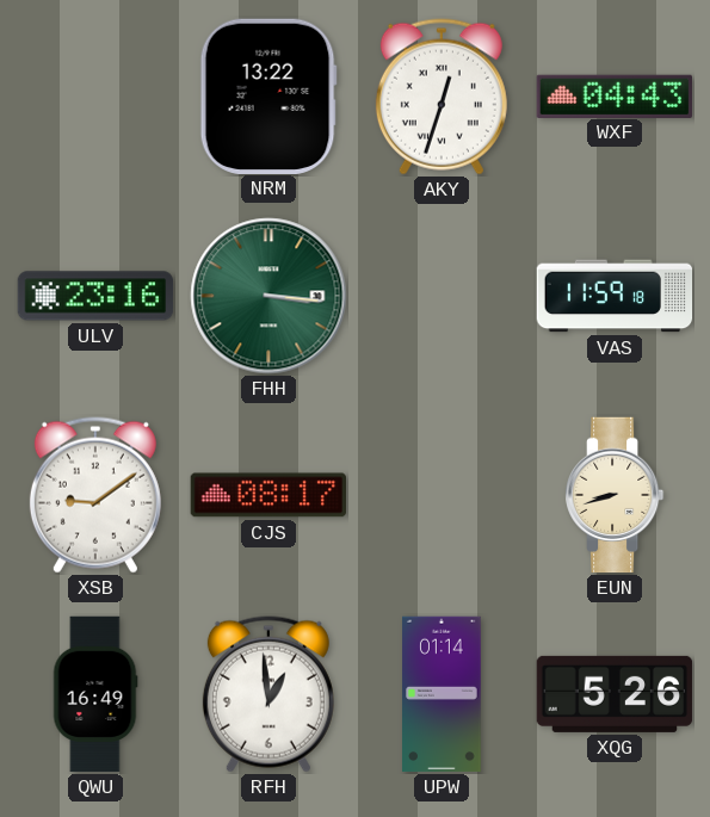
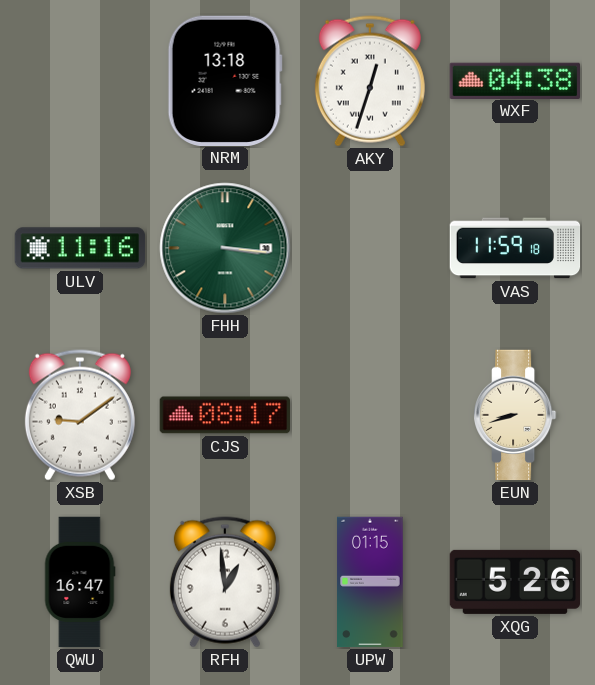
NRM: 13:22 -> 13:18 (225, 80)
WXF: 04:43 -> 04:38 (515, 80)
ULV: 23:16 -> 11:16 (80, 248)
QWU: 16:49 -> 16:47 (80, 582)
UPW: 01:14 -> 01:15 (370, 582)
